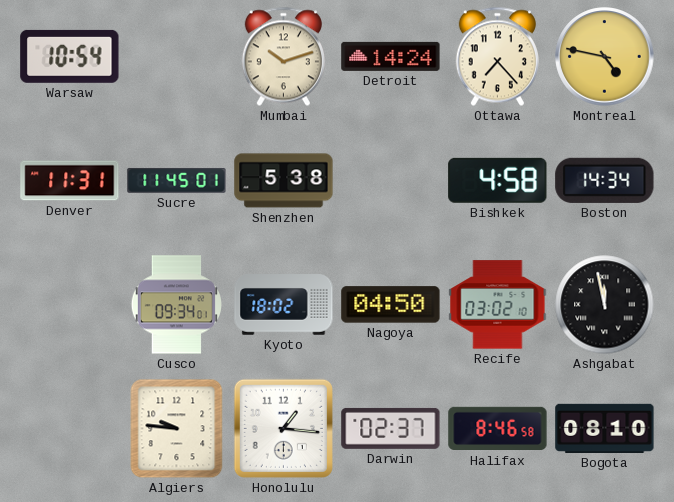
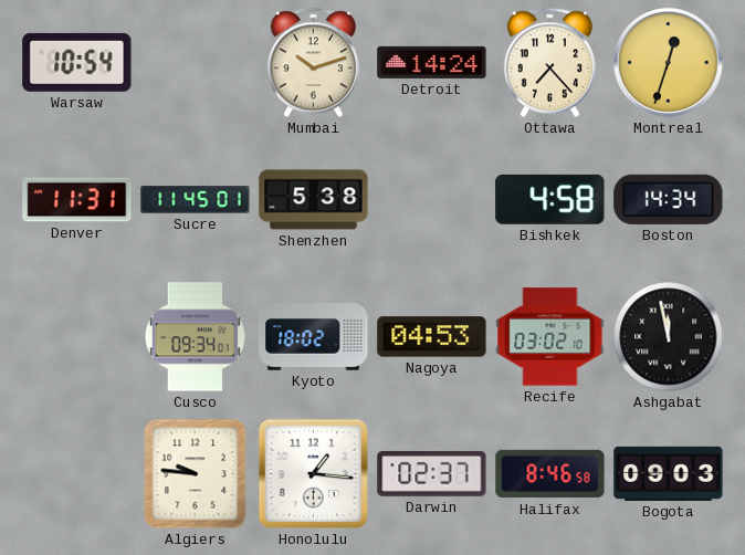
Montreal: 4:47 -> 12:33 (669, 63)
Nagoya: 04:50 -> 04:53 (432, 337)
Bogota: 08:10 -> 09:03 (669, 473)
